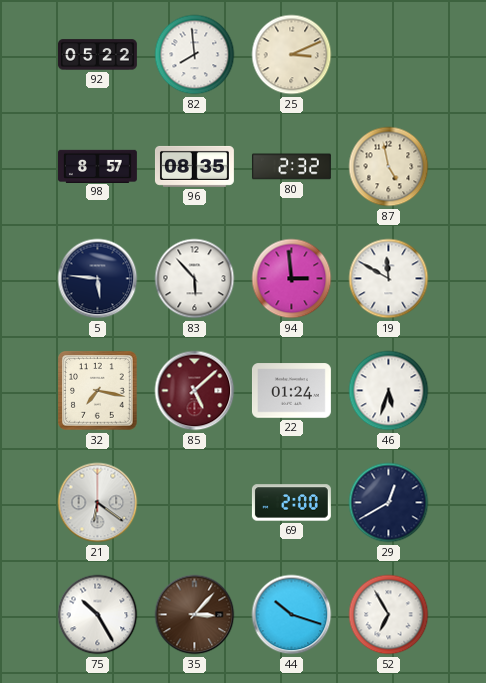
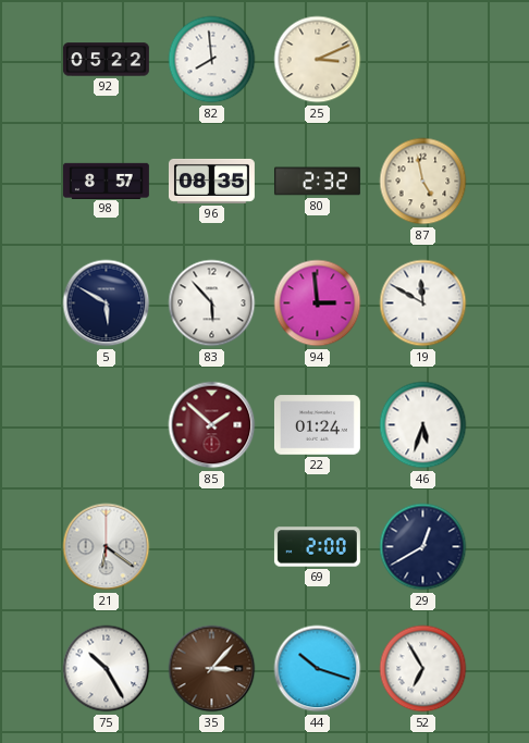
5: 5:46 -> 5:50 (107, 304)
32: 7:17 -> none (98, 391)
85: 5:08 -> 1:52 (212, 425)
